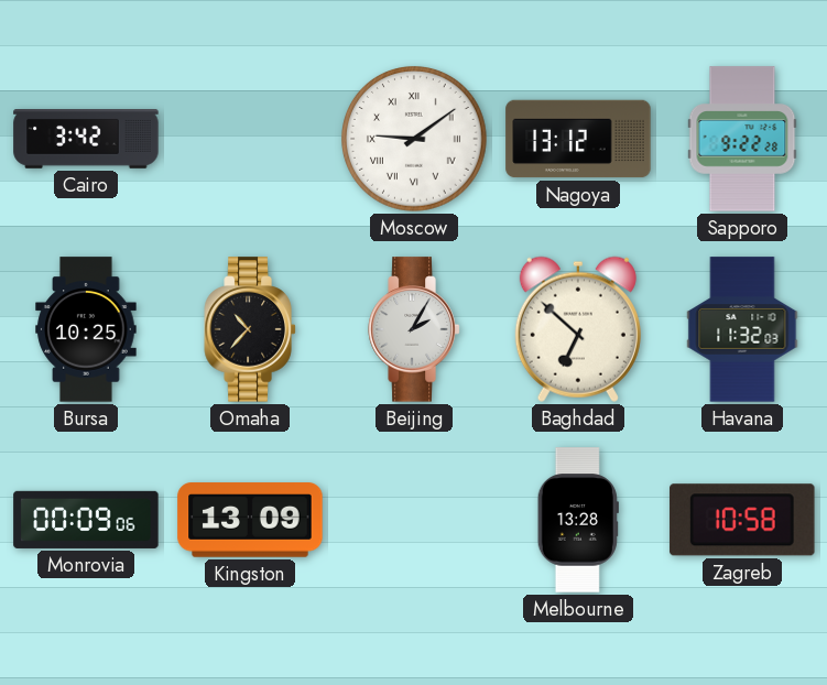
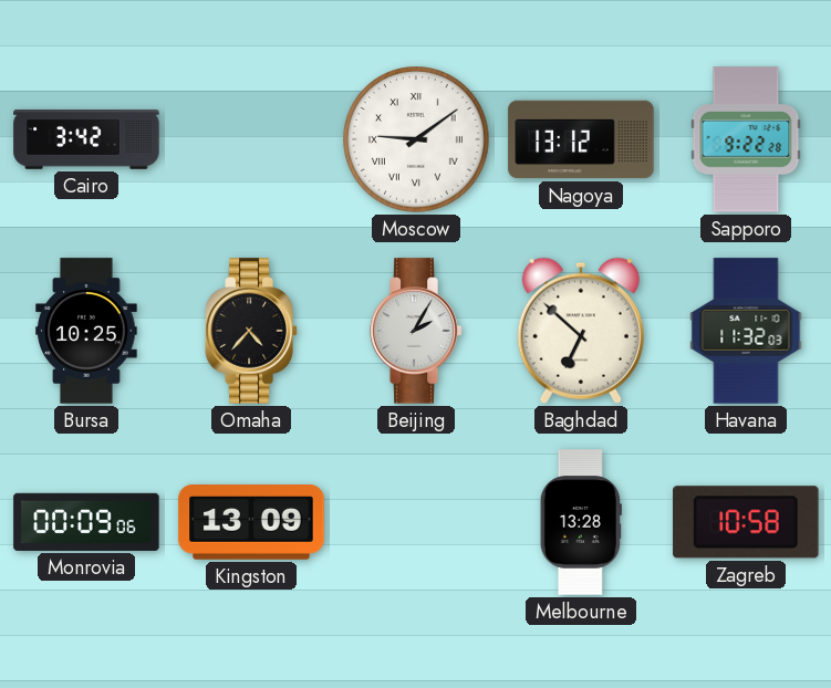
Omaha: 10:37 -> 4:37 (251, 331)
